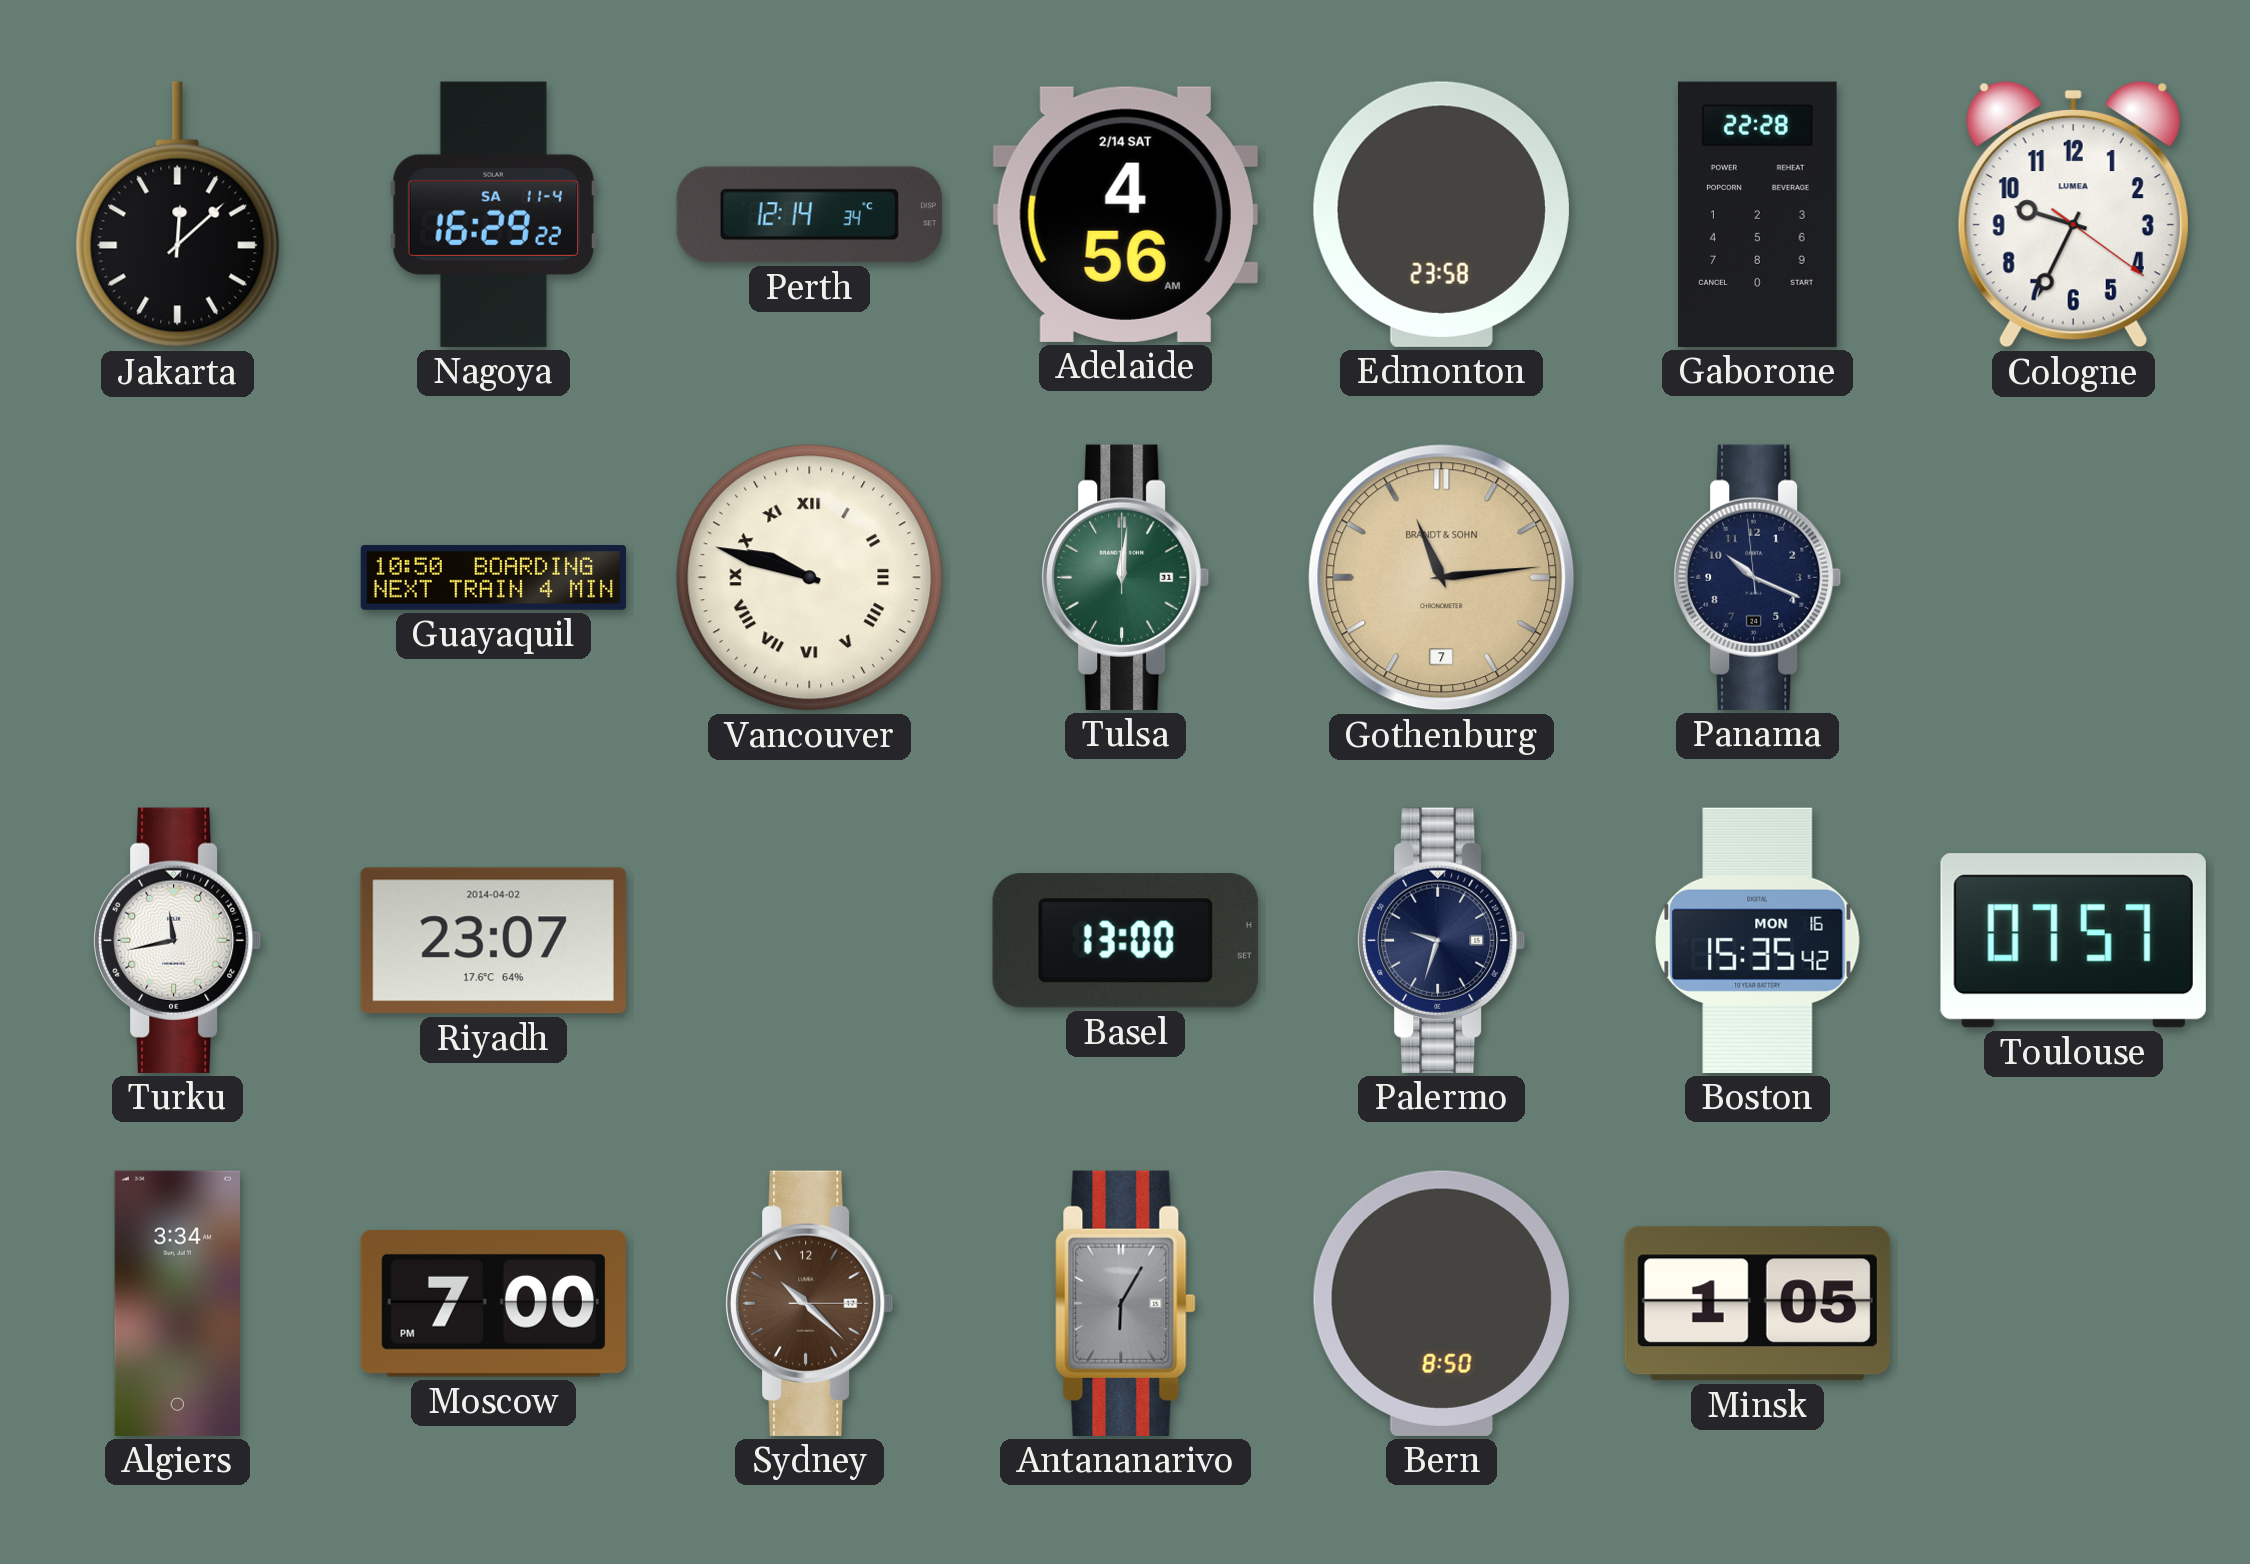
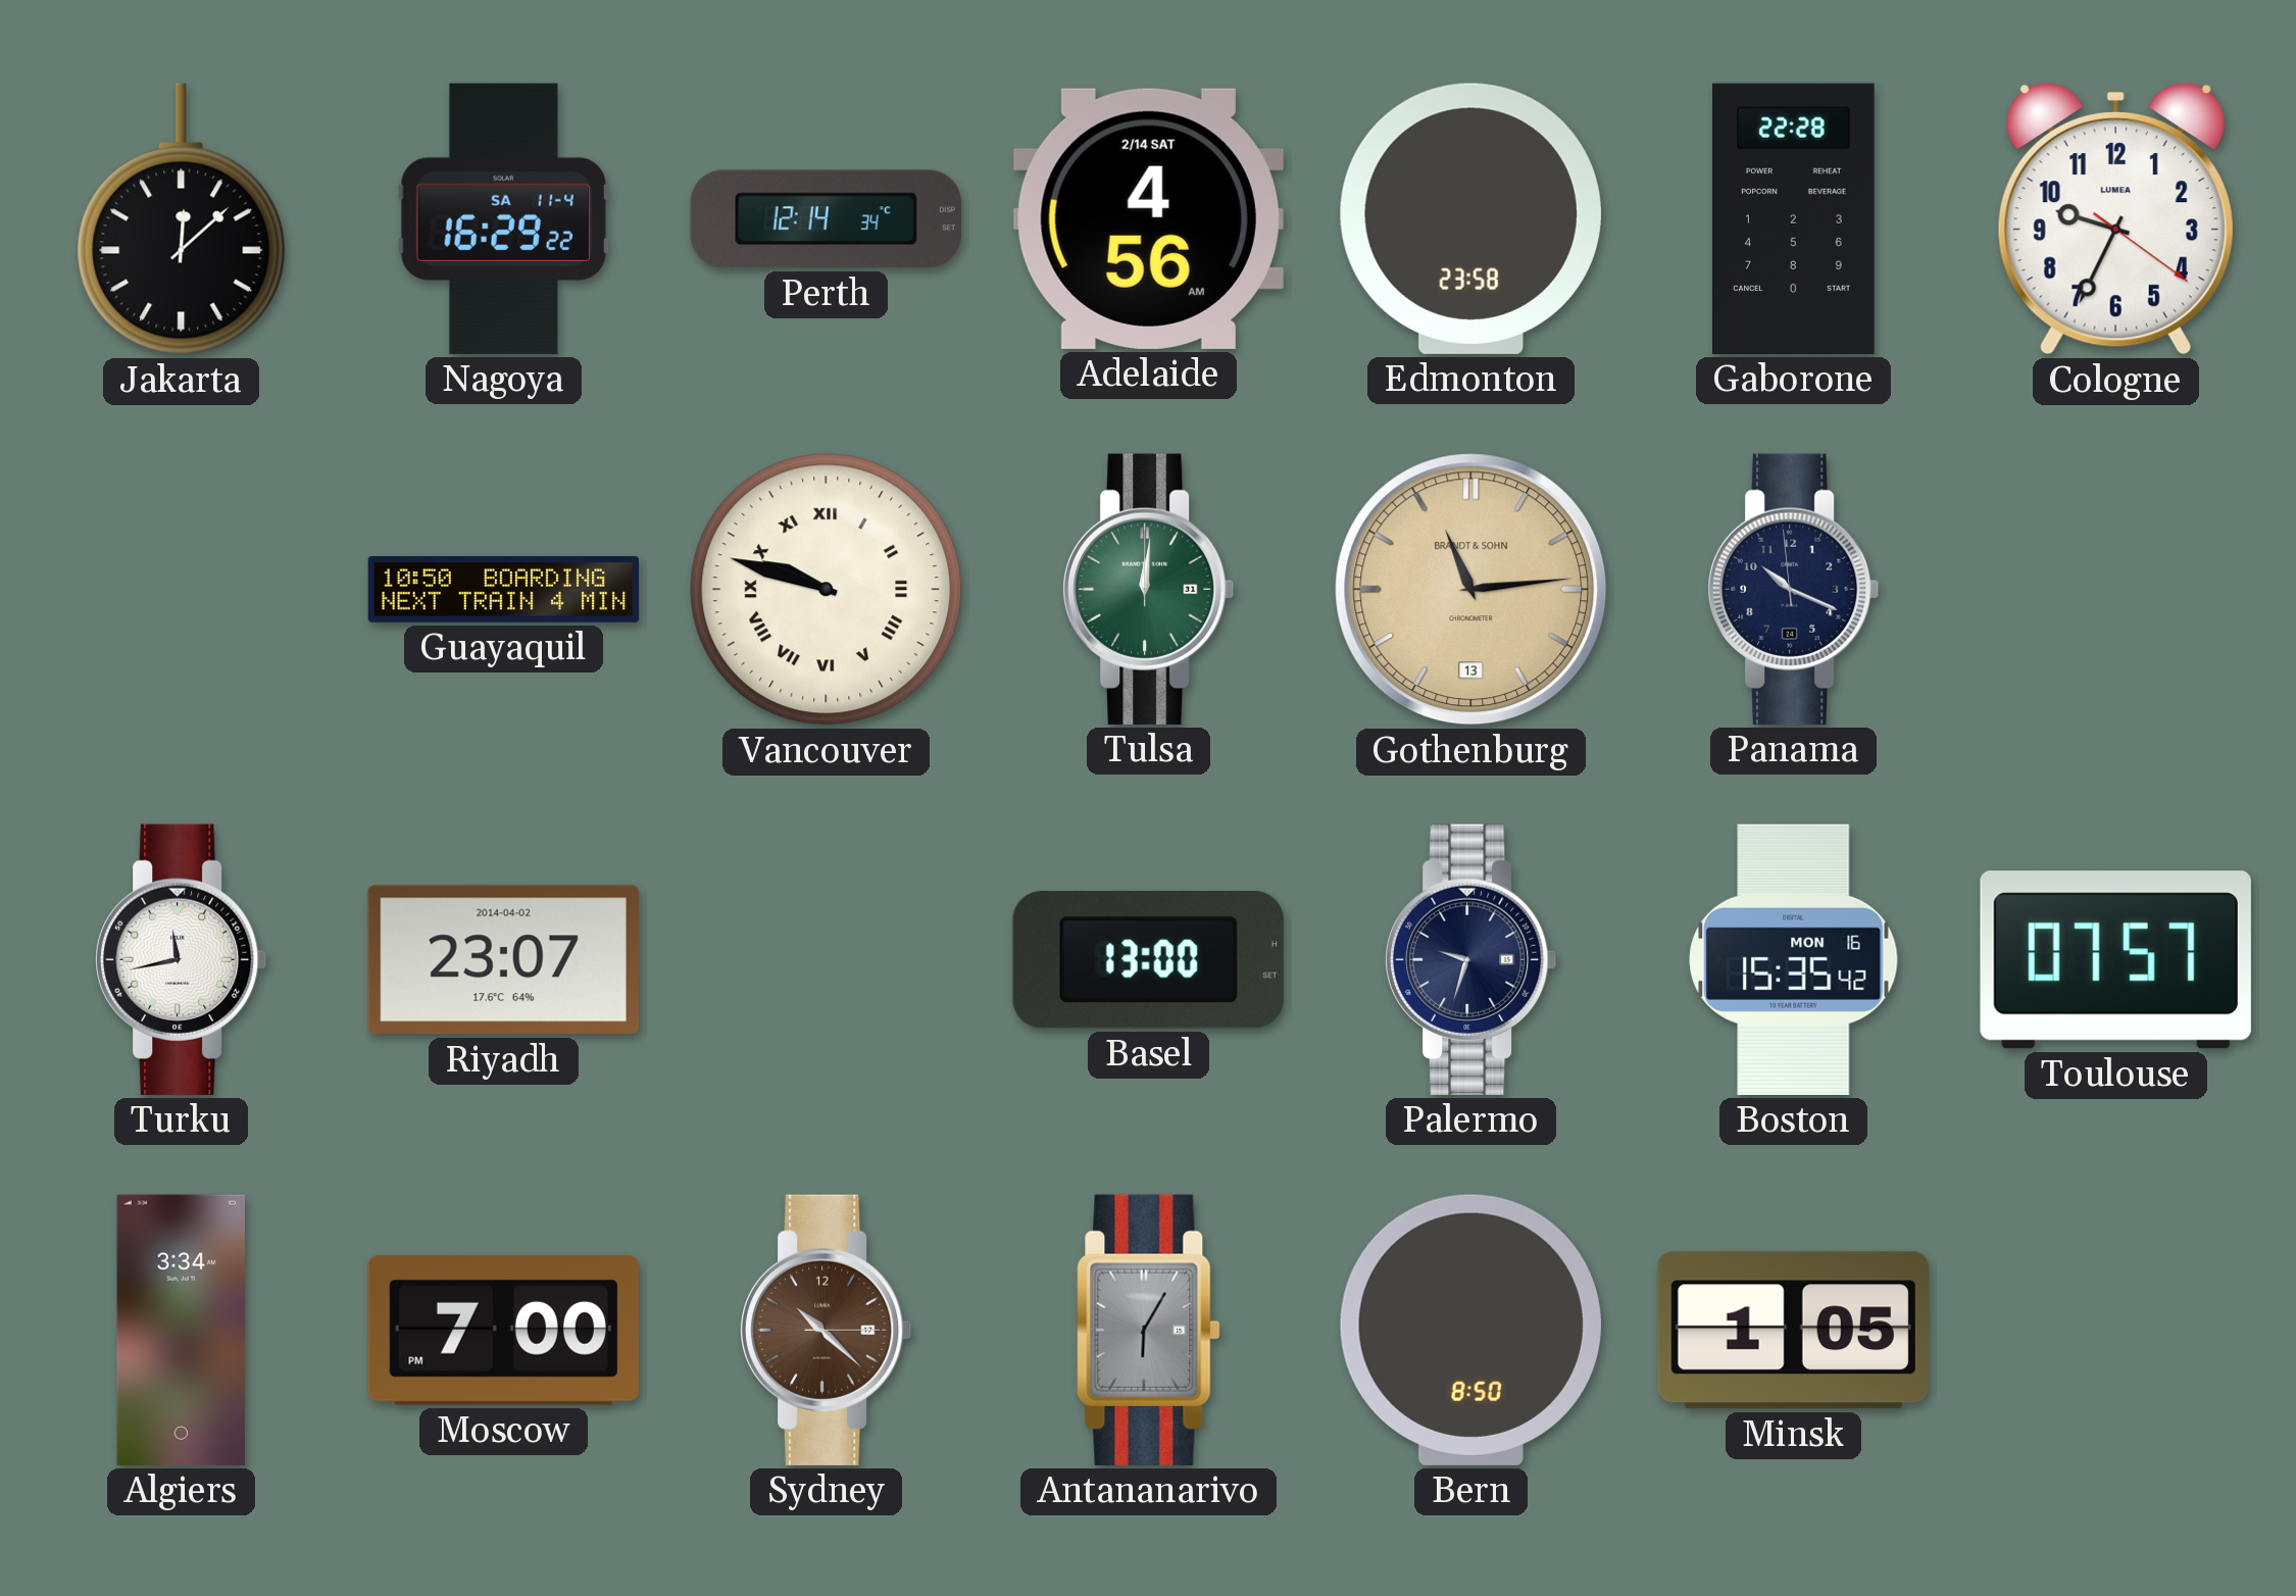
Gothenburg date: 7 -> 13 (1471, 590)
